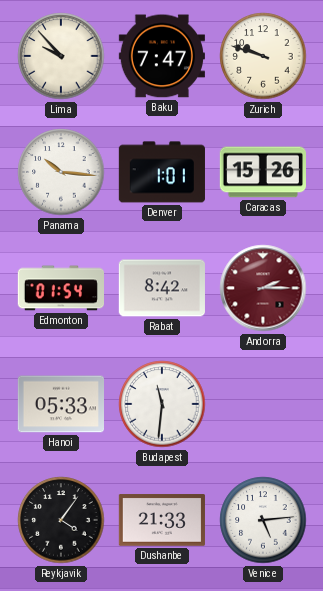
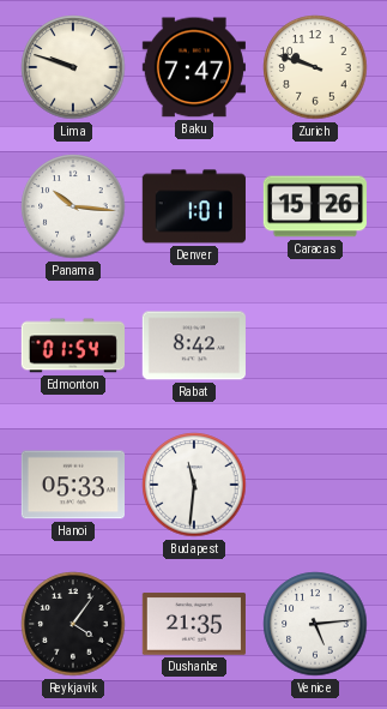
Lima: 9:53 -> 9:48 (73, 67)
Andorra: 2:15 -> none (263, 288)
Dushanbe: 21:33 -> 21:35 (193, 624)
